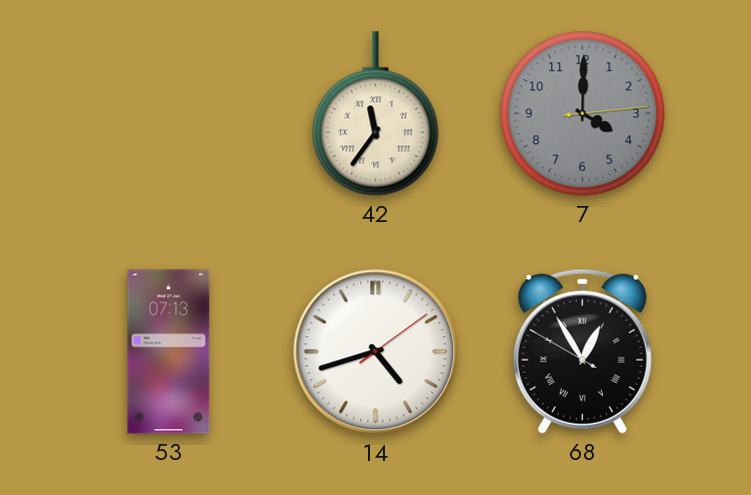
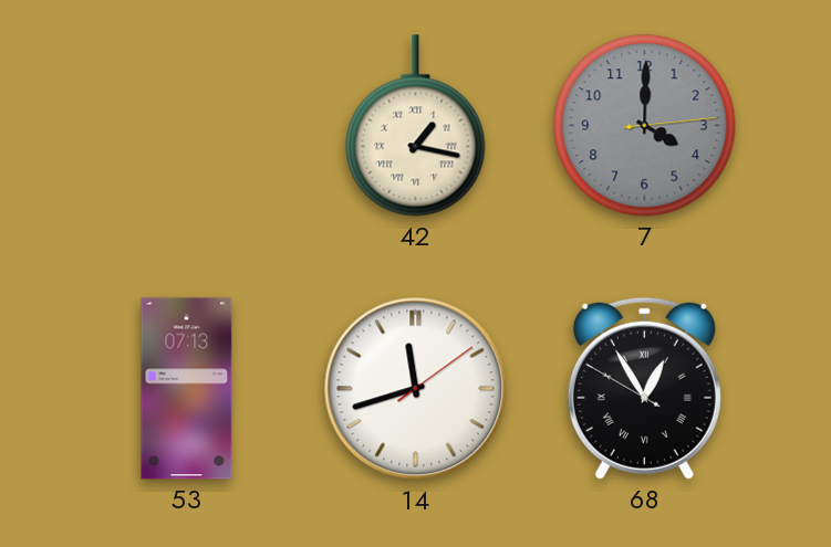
42: 11:36 -> 1:17 (416, 126)
14: 4:42 -> 11:42 (416, 389)
